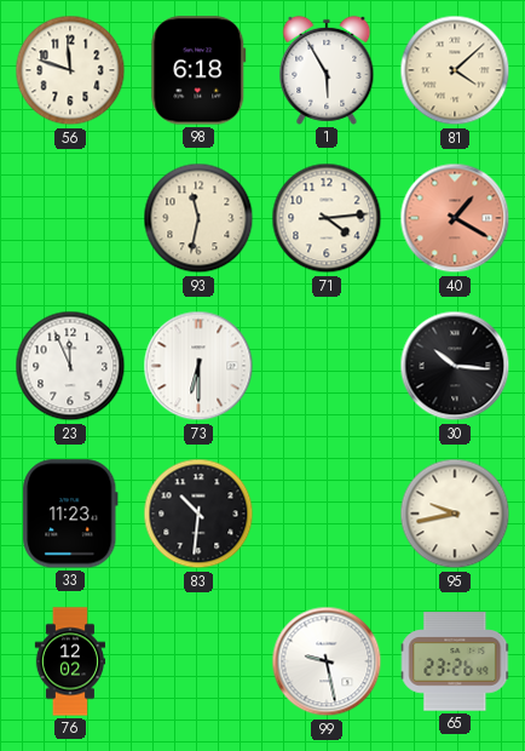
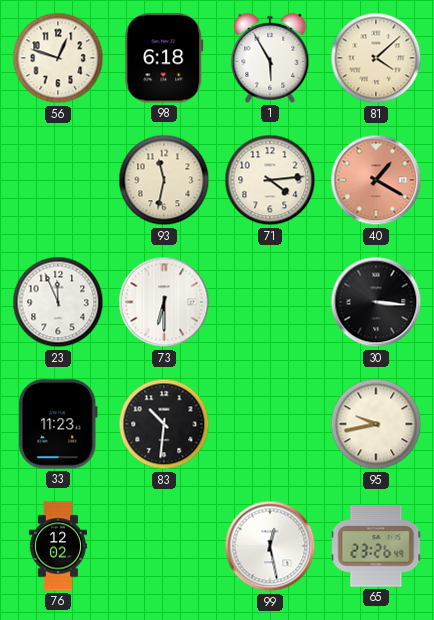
56: 11:48 -> 12:48 (58, 58)
30: 10:16 -> 3:16 (376, 302)
99: 9:28 -> 12:28 (270, 546)
